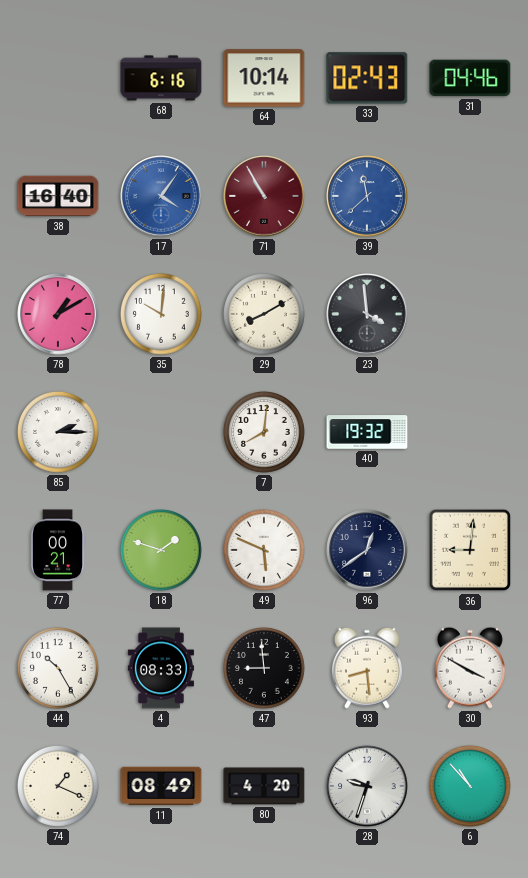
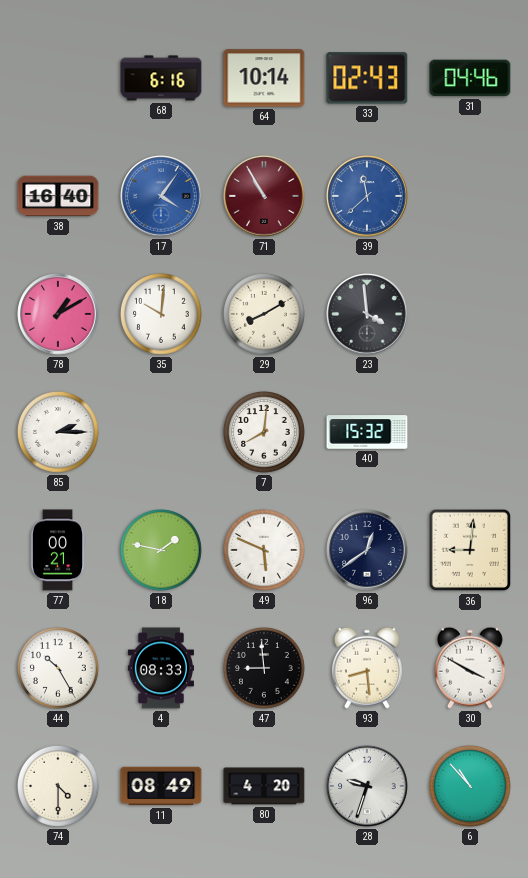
40: 19:32 -> 15:32 (367, 432)
18: 1:48 -> 1:47 (162, 551)
74: 1:19 -> 4:30 (59, 787)
